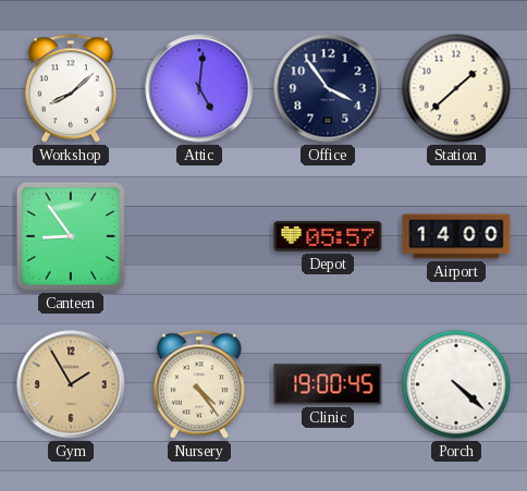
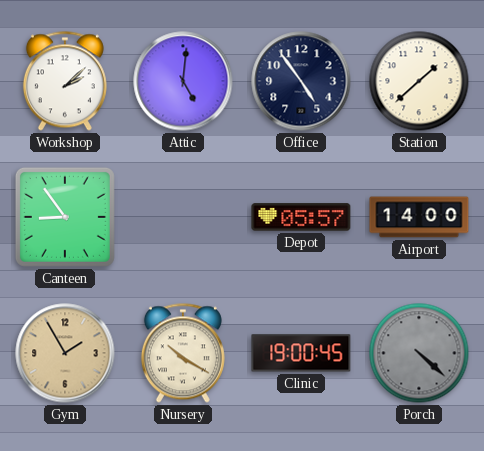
Workshop: 8:08 -> 2:08 (65, 81)
Office: 3:54 -> 4:54 (301, 81)
Nursery: 4:24 -> 10:20 (183, 353)
Porch dial: white -> grey (419, 353)
